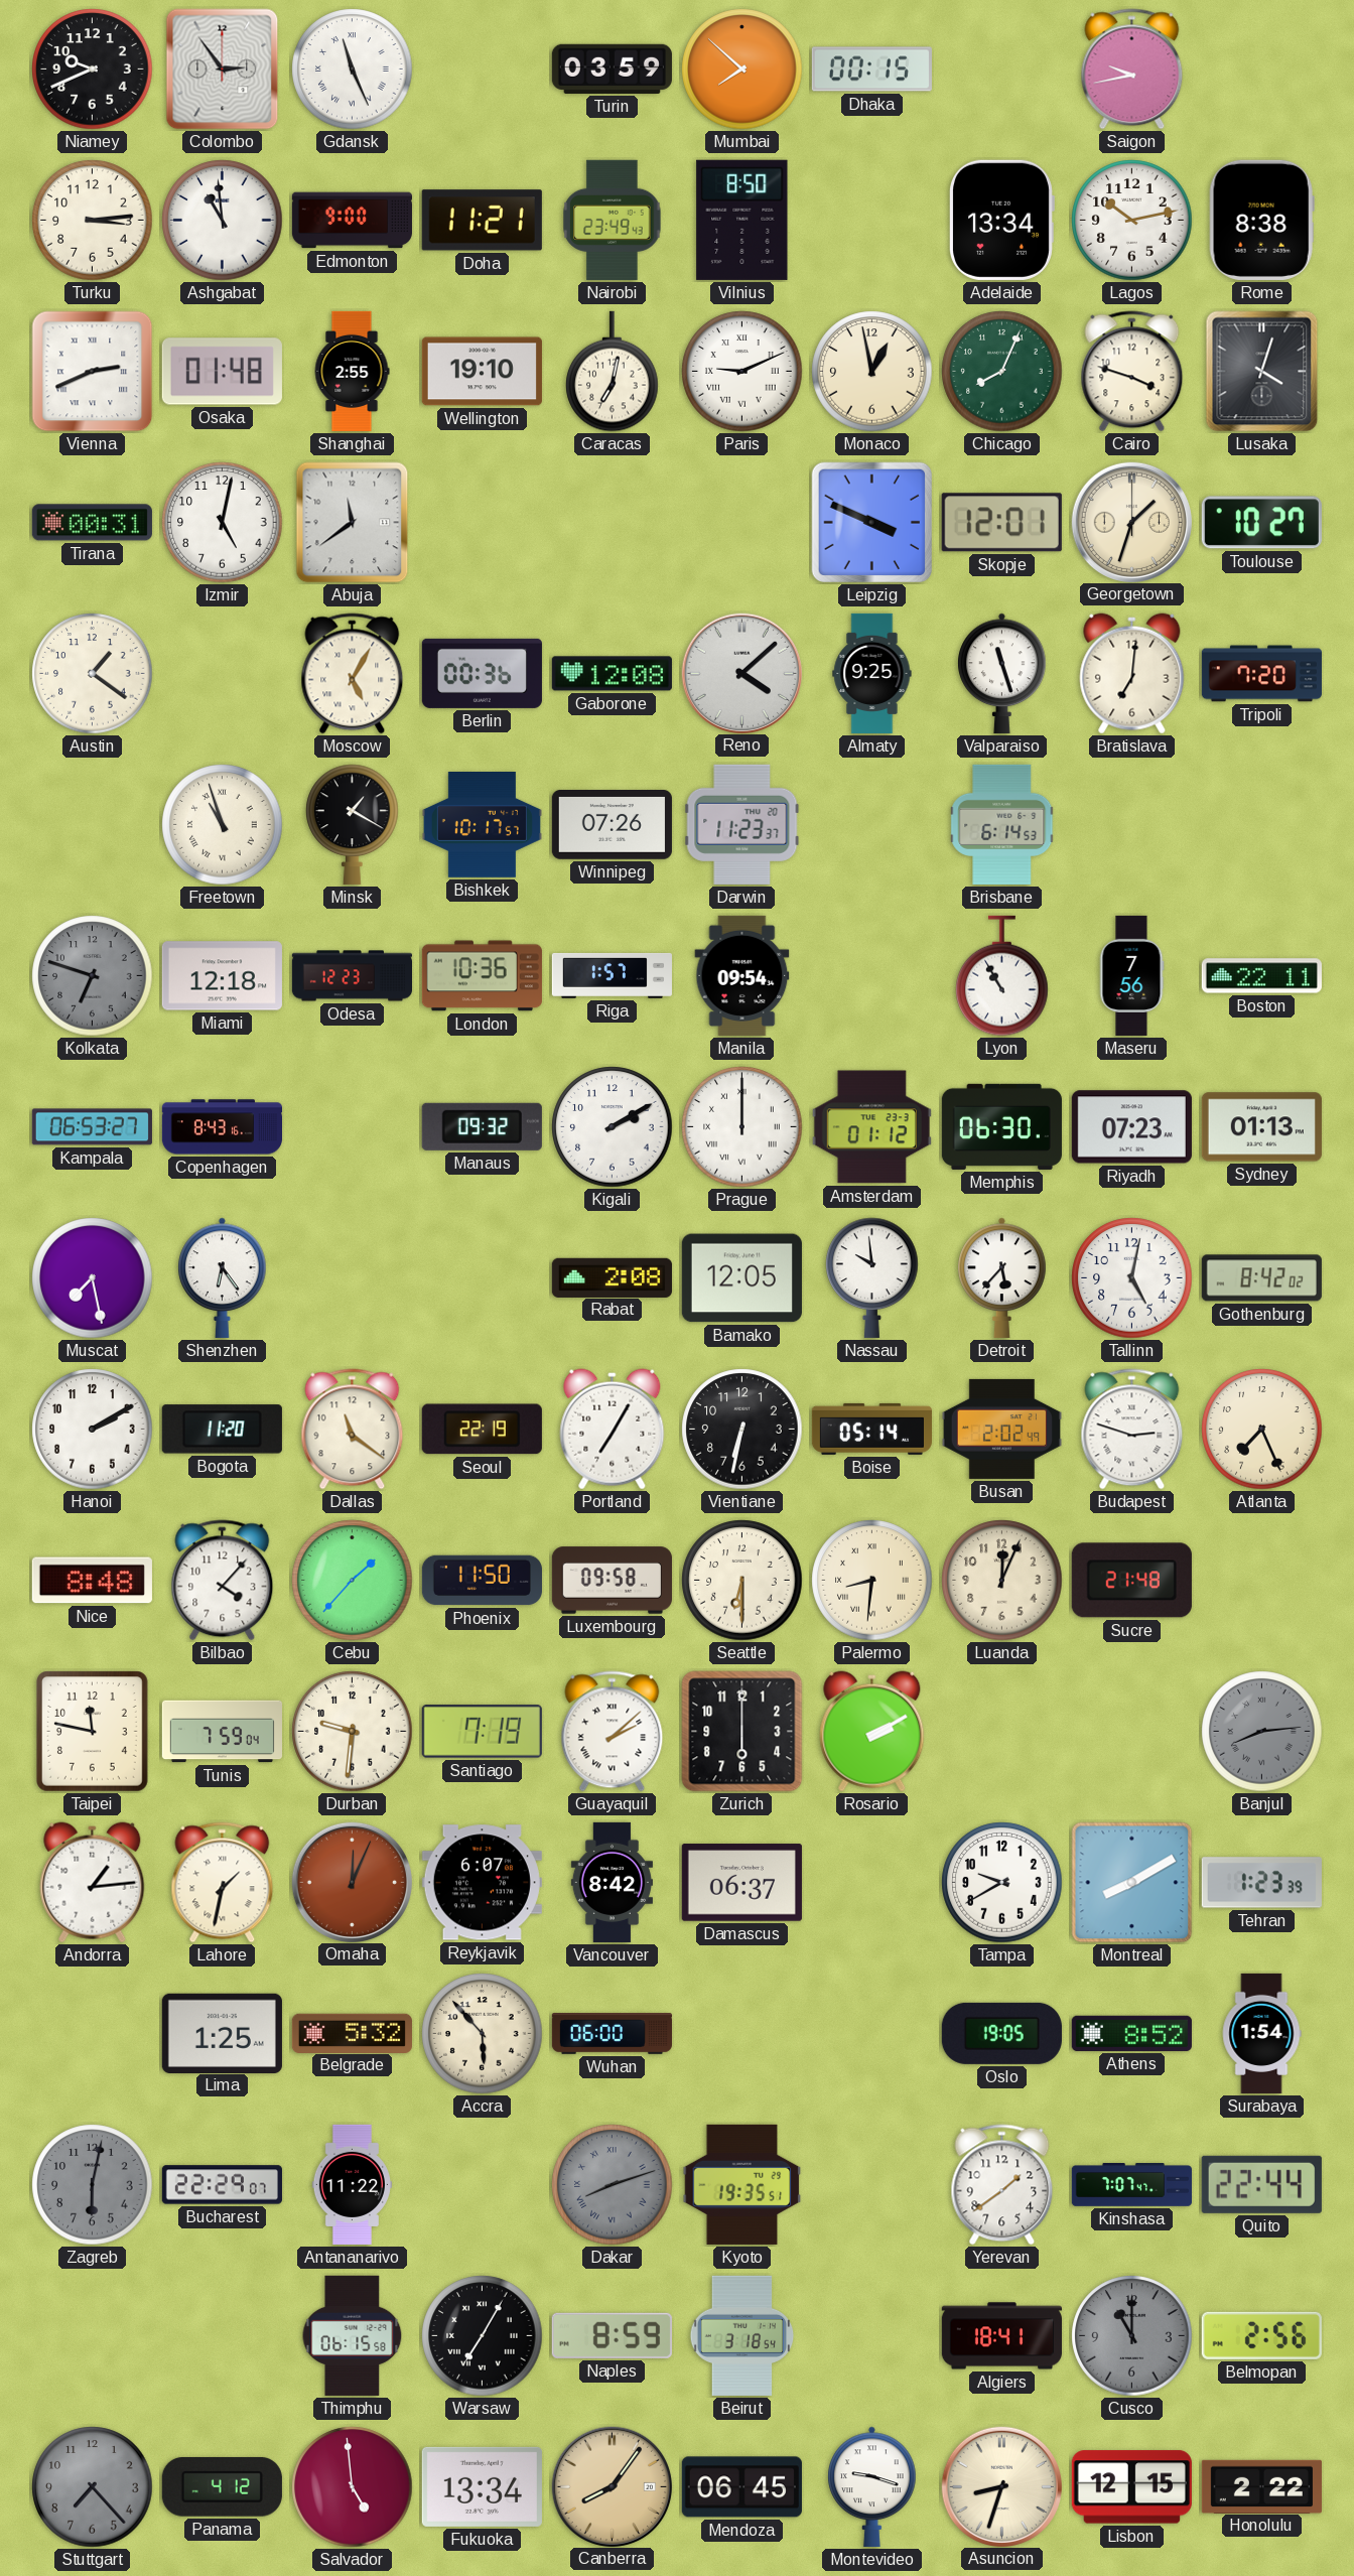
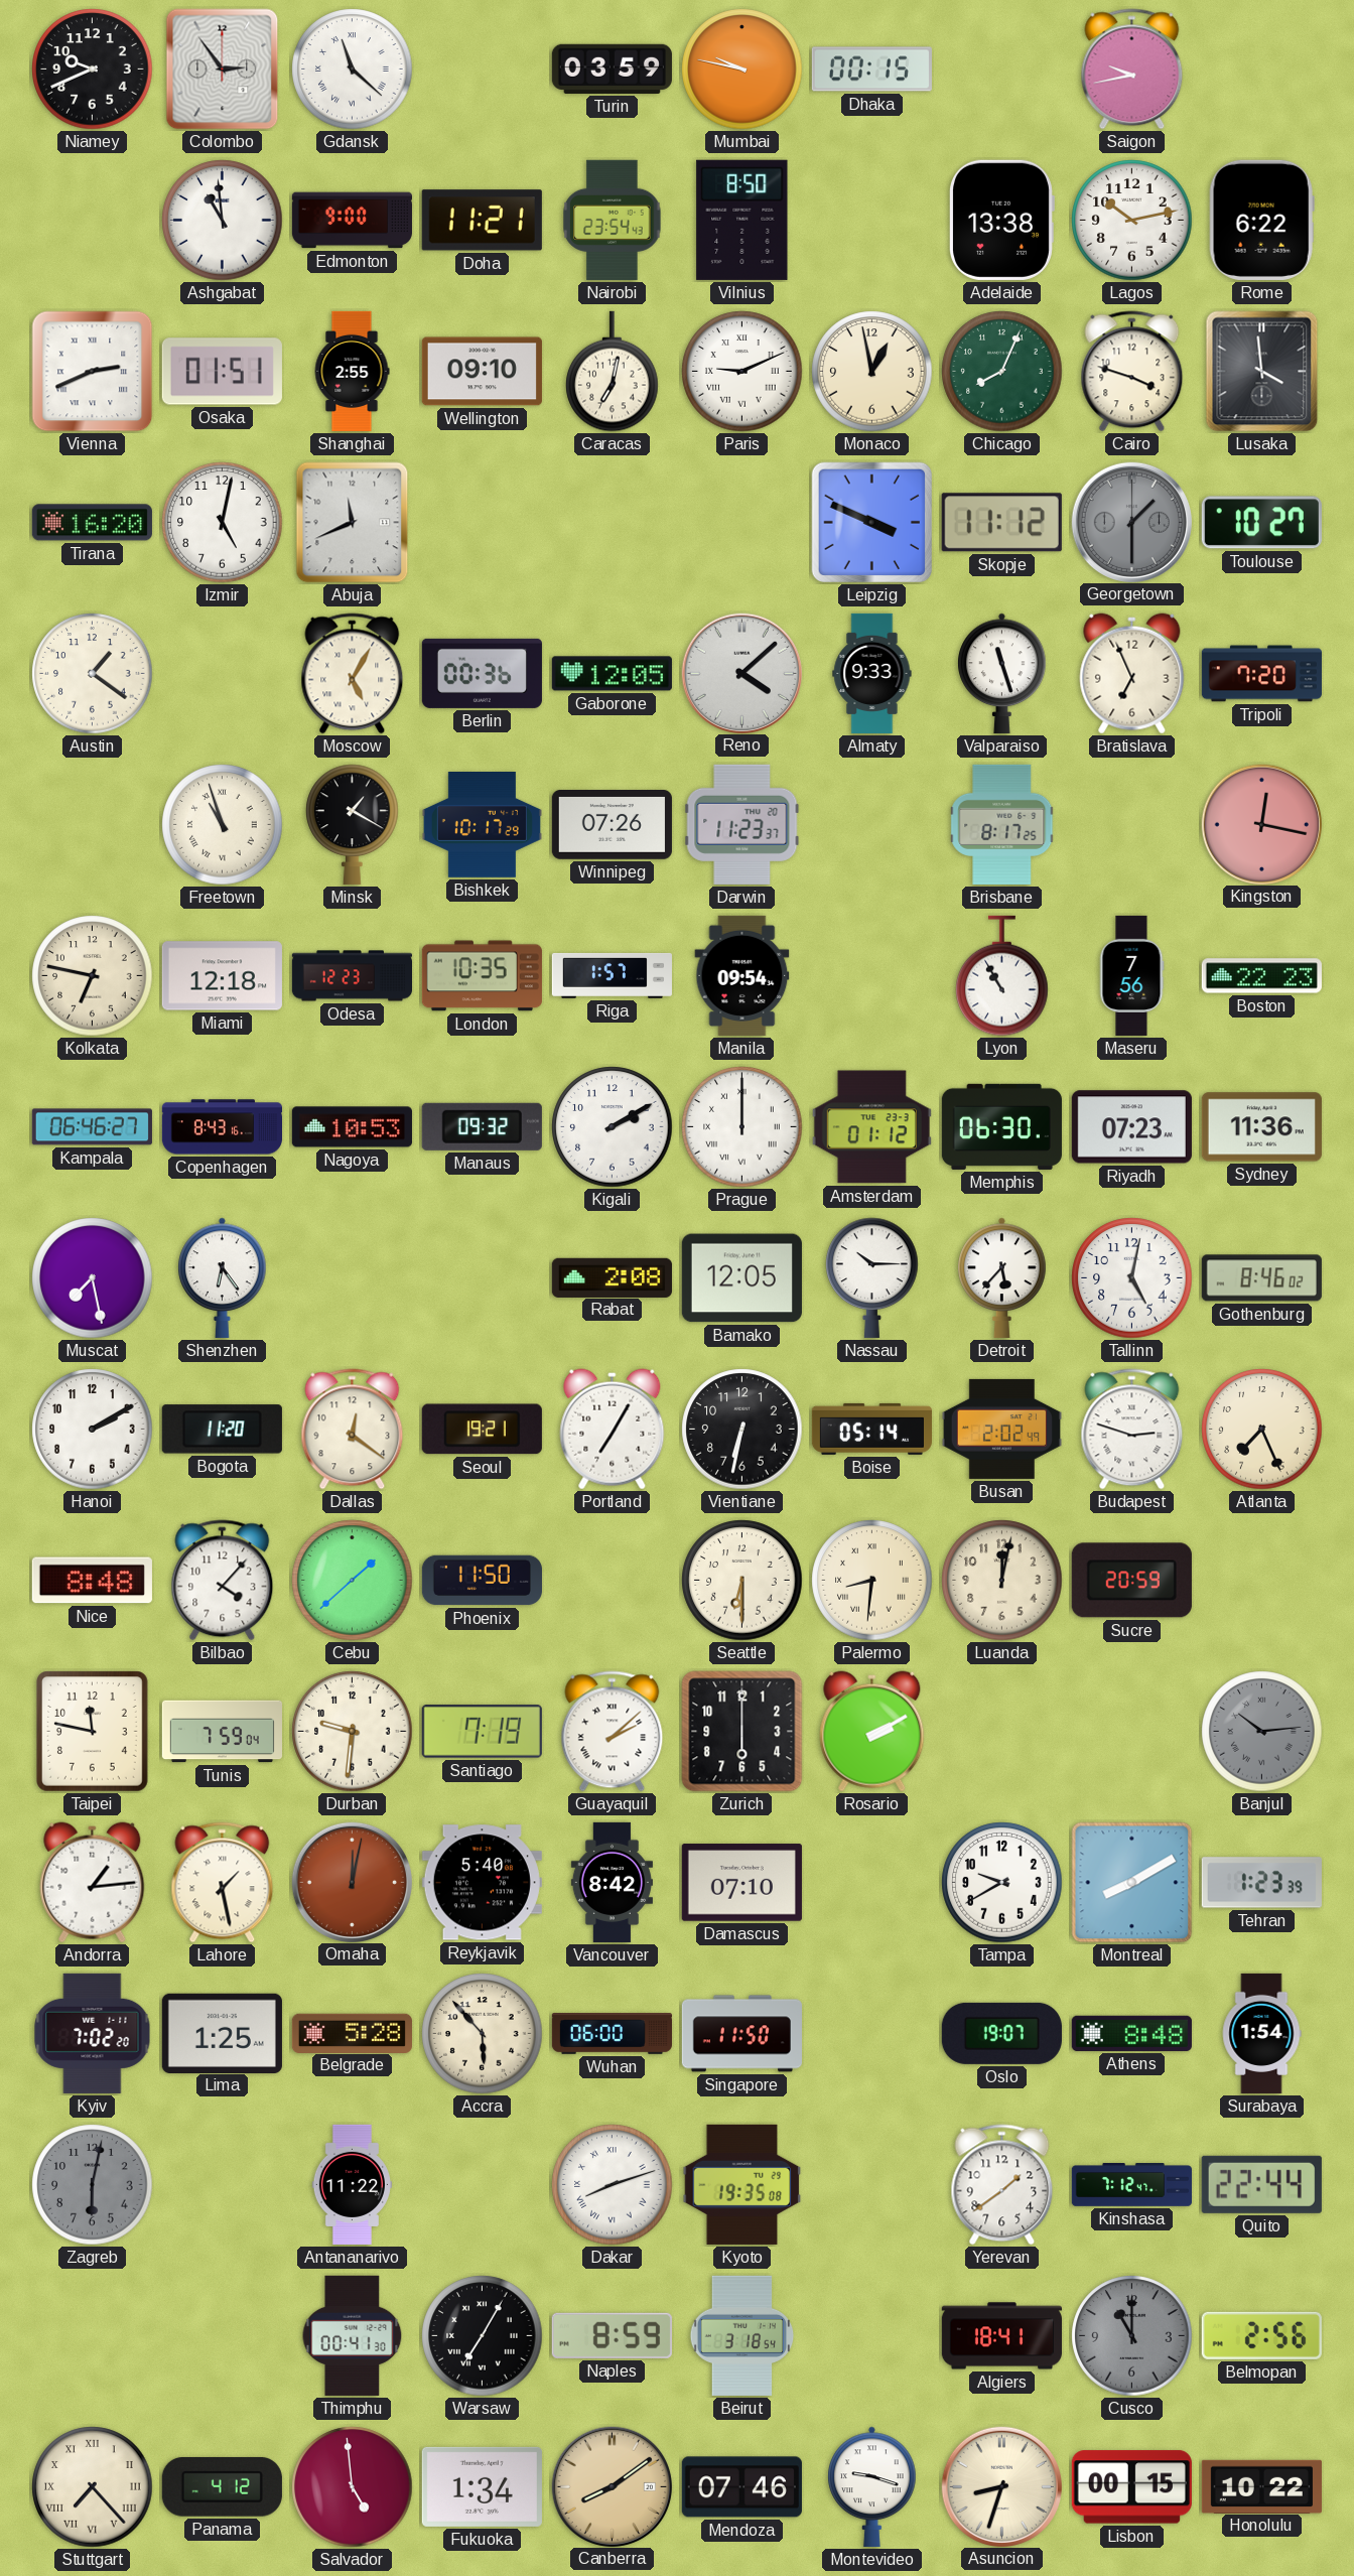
Gdansk: 11:26 -> 11:22 (353, 70)
Mumbai: 7:52 -> 9:47 (742, 70)
Turku: 3:14 -> none (93, 221)
Nairobi: 23:49 -> 23:54 (613, 220)
Adelaide: 13:34 -> 13:38 (1002, 220)
Rome: 8:38 -> 6:22 (1261, 220)
Osaka: 01:48 -> 01:51 (222, 372)
Wellington: 19:10 -> 09:10 (482, 372)
Lusaka: 4:03 -> 3:59 (1262, 372)
Tirana: 00:31 -> 16:20 (92, 523)
Abuja: 11:39 -> 11:41 (353, 523)
Skopje: 12:01 -> 11:12 (1001, 523)
Georgetown: 1:33 -> 1:30 (1131, 522)
Georgetown dial: cream -> grey (1131, 522)
Gaborone: 12:08 -> 12:05 (612, 674)
Almaty: 9:25 -> 9:33 (872, 673)
Bratislava: 7:01 -> 6:56 (1132, 674)
Bishkek: 10:17:57 -> 10:17:29 (482, 825)
Brisbane: 6:14 -> 8:17 (1002, 824)
Kingston: none -> 12:17 (1261, 824)
Kolkata: 6:48 -> 6:47 (93, 976)
Kolkata dial: grey -> cream (93, 976)
London: 10:36 -> 10:35 (482, 976)
Boston: 22:11 -> 22:23 (1261, 976)
Kampala: 06:53 -> 06:46 (92, 1127)
Nagoya: none -> 10:53 (352, 1127)
Sydney: 01:13 -> 11:36 (1261, 1127)
Nassau: 9:59 -> 10:15 (872, 1277)
Gothenburg: 8:42 -> 8:46 (1261, 1278)
Dallas: 11:21 -> 12:21 (353, 1430)
Seoul: 22:19 -> 19:21 (482, 1430)
Cebu: 1:37 -> 1:38 (353, 1581)
Luxembourg: 09:58 -> none (612, 1581)
Luanda: 12:04 -> 12:02 (1002, 1581)
Sucre: 21:48 -> 20:59 (1131, 1581)
Banjul: 8:14 -> 10:14 (1262, 1732)
Lahore: 1:32 -> 1:28 (223, 1883)
Omaha: 12:04 -> 12:02 (352, 1882)
Reykjavik: 6:07 -> 5:40 (482, 1883)
Damascus: 06:37 -> 07:10 (741, 1883)
Kyiv: none -> 7:02 (93, 2033)
Belgrade: 5:32 -> 5:28 (352, 2033)
Singapore: none -> 11:50 (741, 2034)
Oslo: 19:05 -> 19:07 (1001, 2033)
Athens: 8:52 -> 8:48 (1131, 2033)
Bucharest: 22:29 -> none (222, 2185)
Dakar dial: grey -> white (613, 2185)
Kyoto: 19:35:51 -> 19:35:08 (742, 2184)
Kinshasa: 7:07 -> 7:12 (1131, 2185)
Thimphu: 06:15 -> 00:41 (353, 2335)
Stuttgart dial: grey -> cream (93, 2487)
Stuttgart numerals: Arabic -> Roman (93, 2487)
Fukuoka: 13:34 -> 1:34 (482, 2486)
Canberra: 8:06 -> 8:09 (612, 2486)
Mendoza: 06:45 -> 07:46 (741, 2487)
Lisbon: 12:15 -> 00:15 (1131, 2487)
Honolulu: 2:22 -> 10:22 (1261, 2486)
